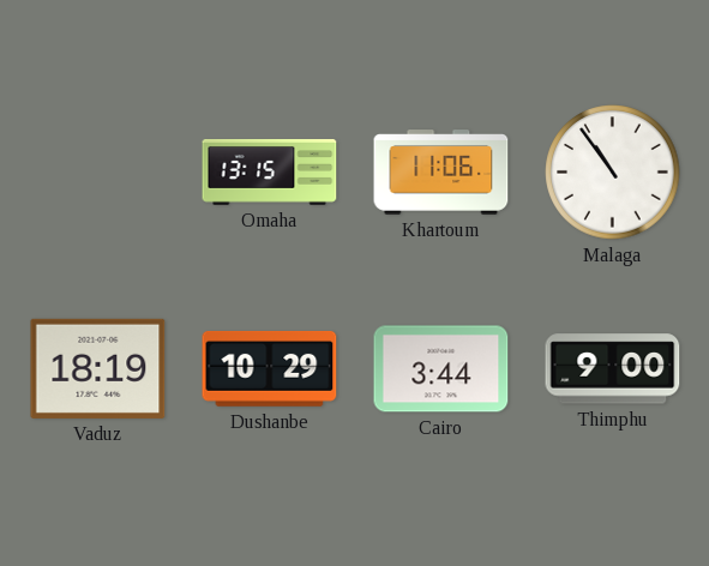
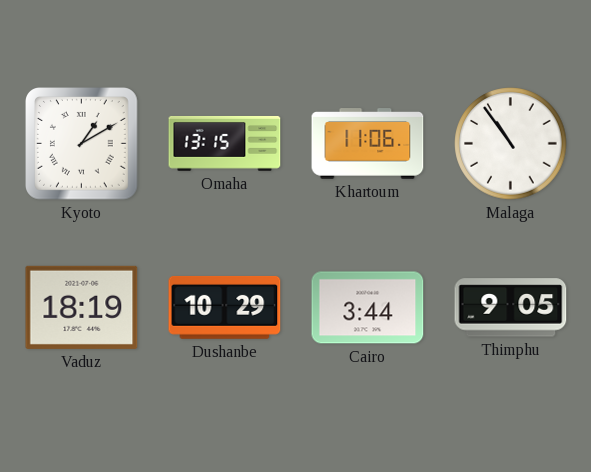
Kyoto: none -> 1:10 (82, 144)
Thimphu: 9:00 -> 9:05 (511, 308)
